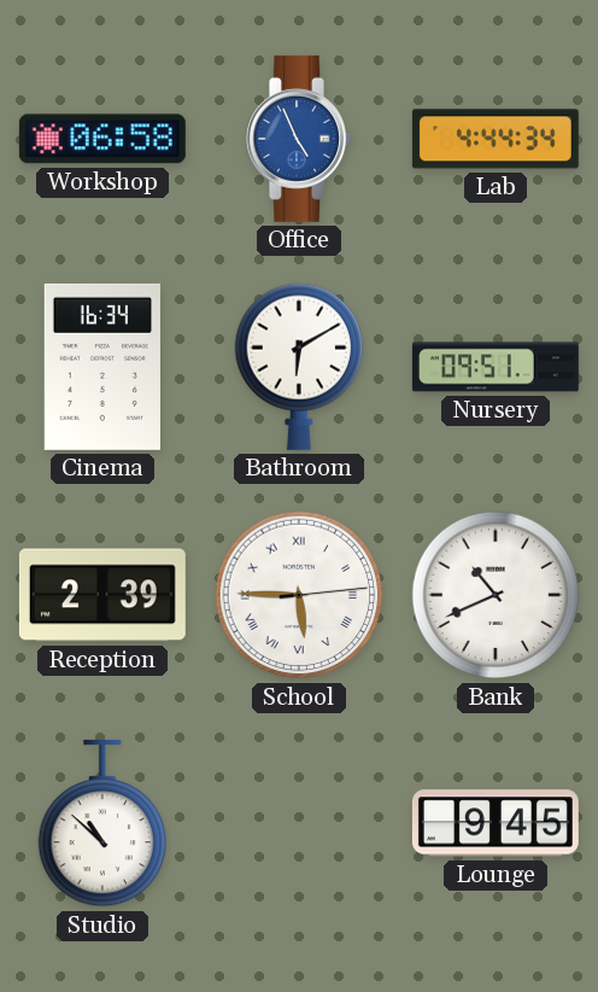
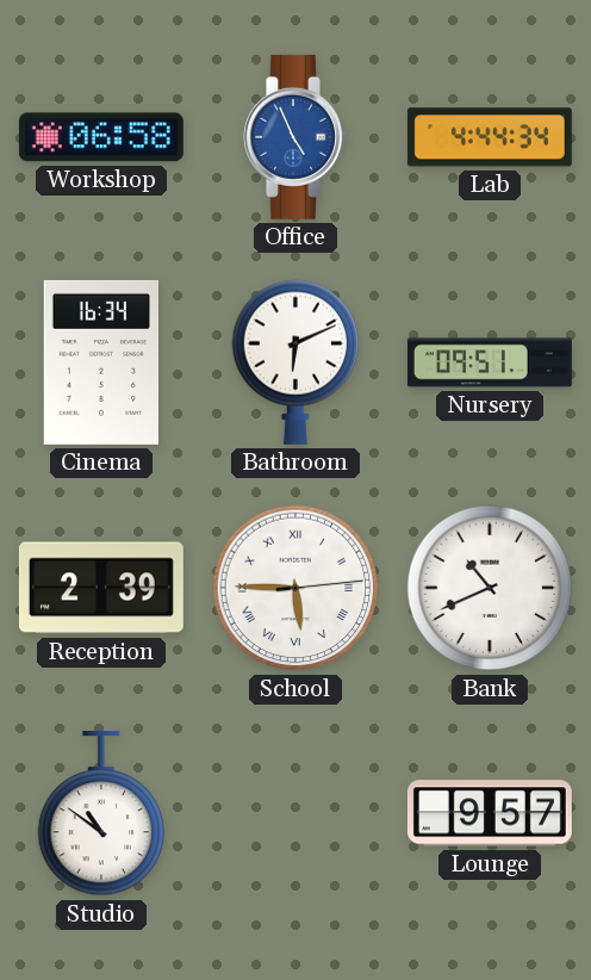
Bathroom: 6:10 -> 6:11 (295, 362)
Studio: 10:52 -> 10:51 (101, 813)
Lounge: 9:45 -> 9:57 (490, 813)
